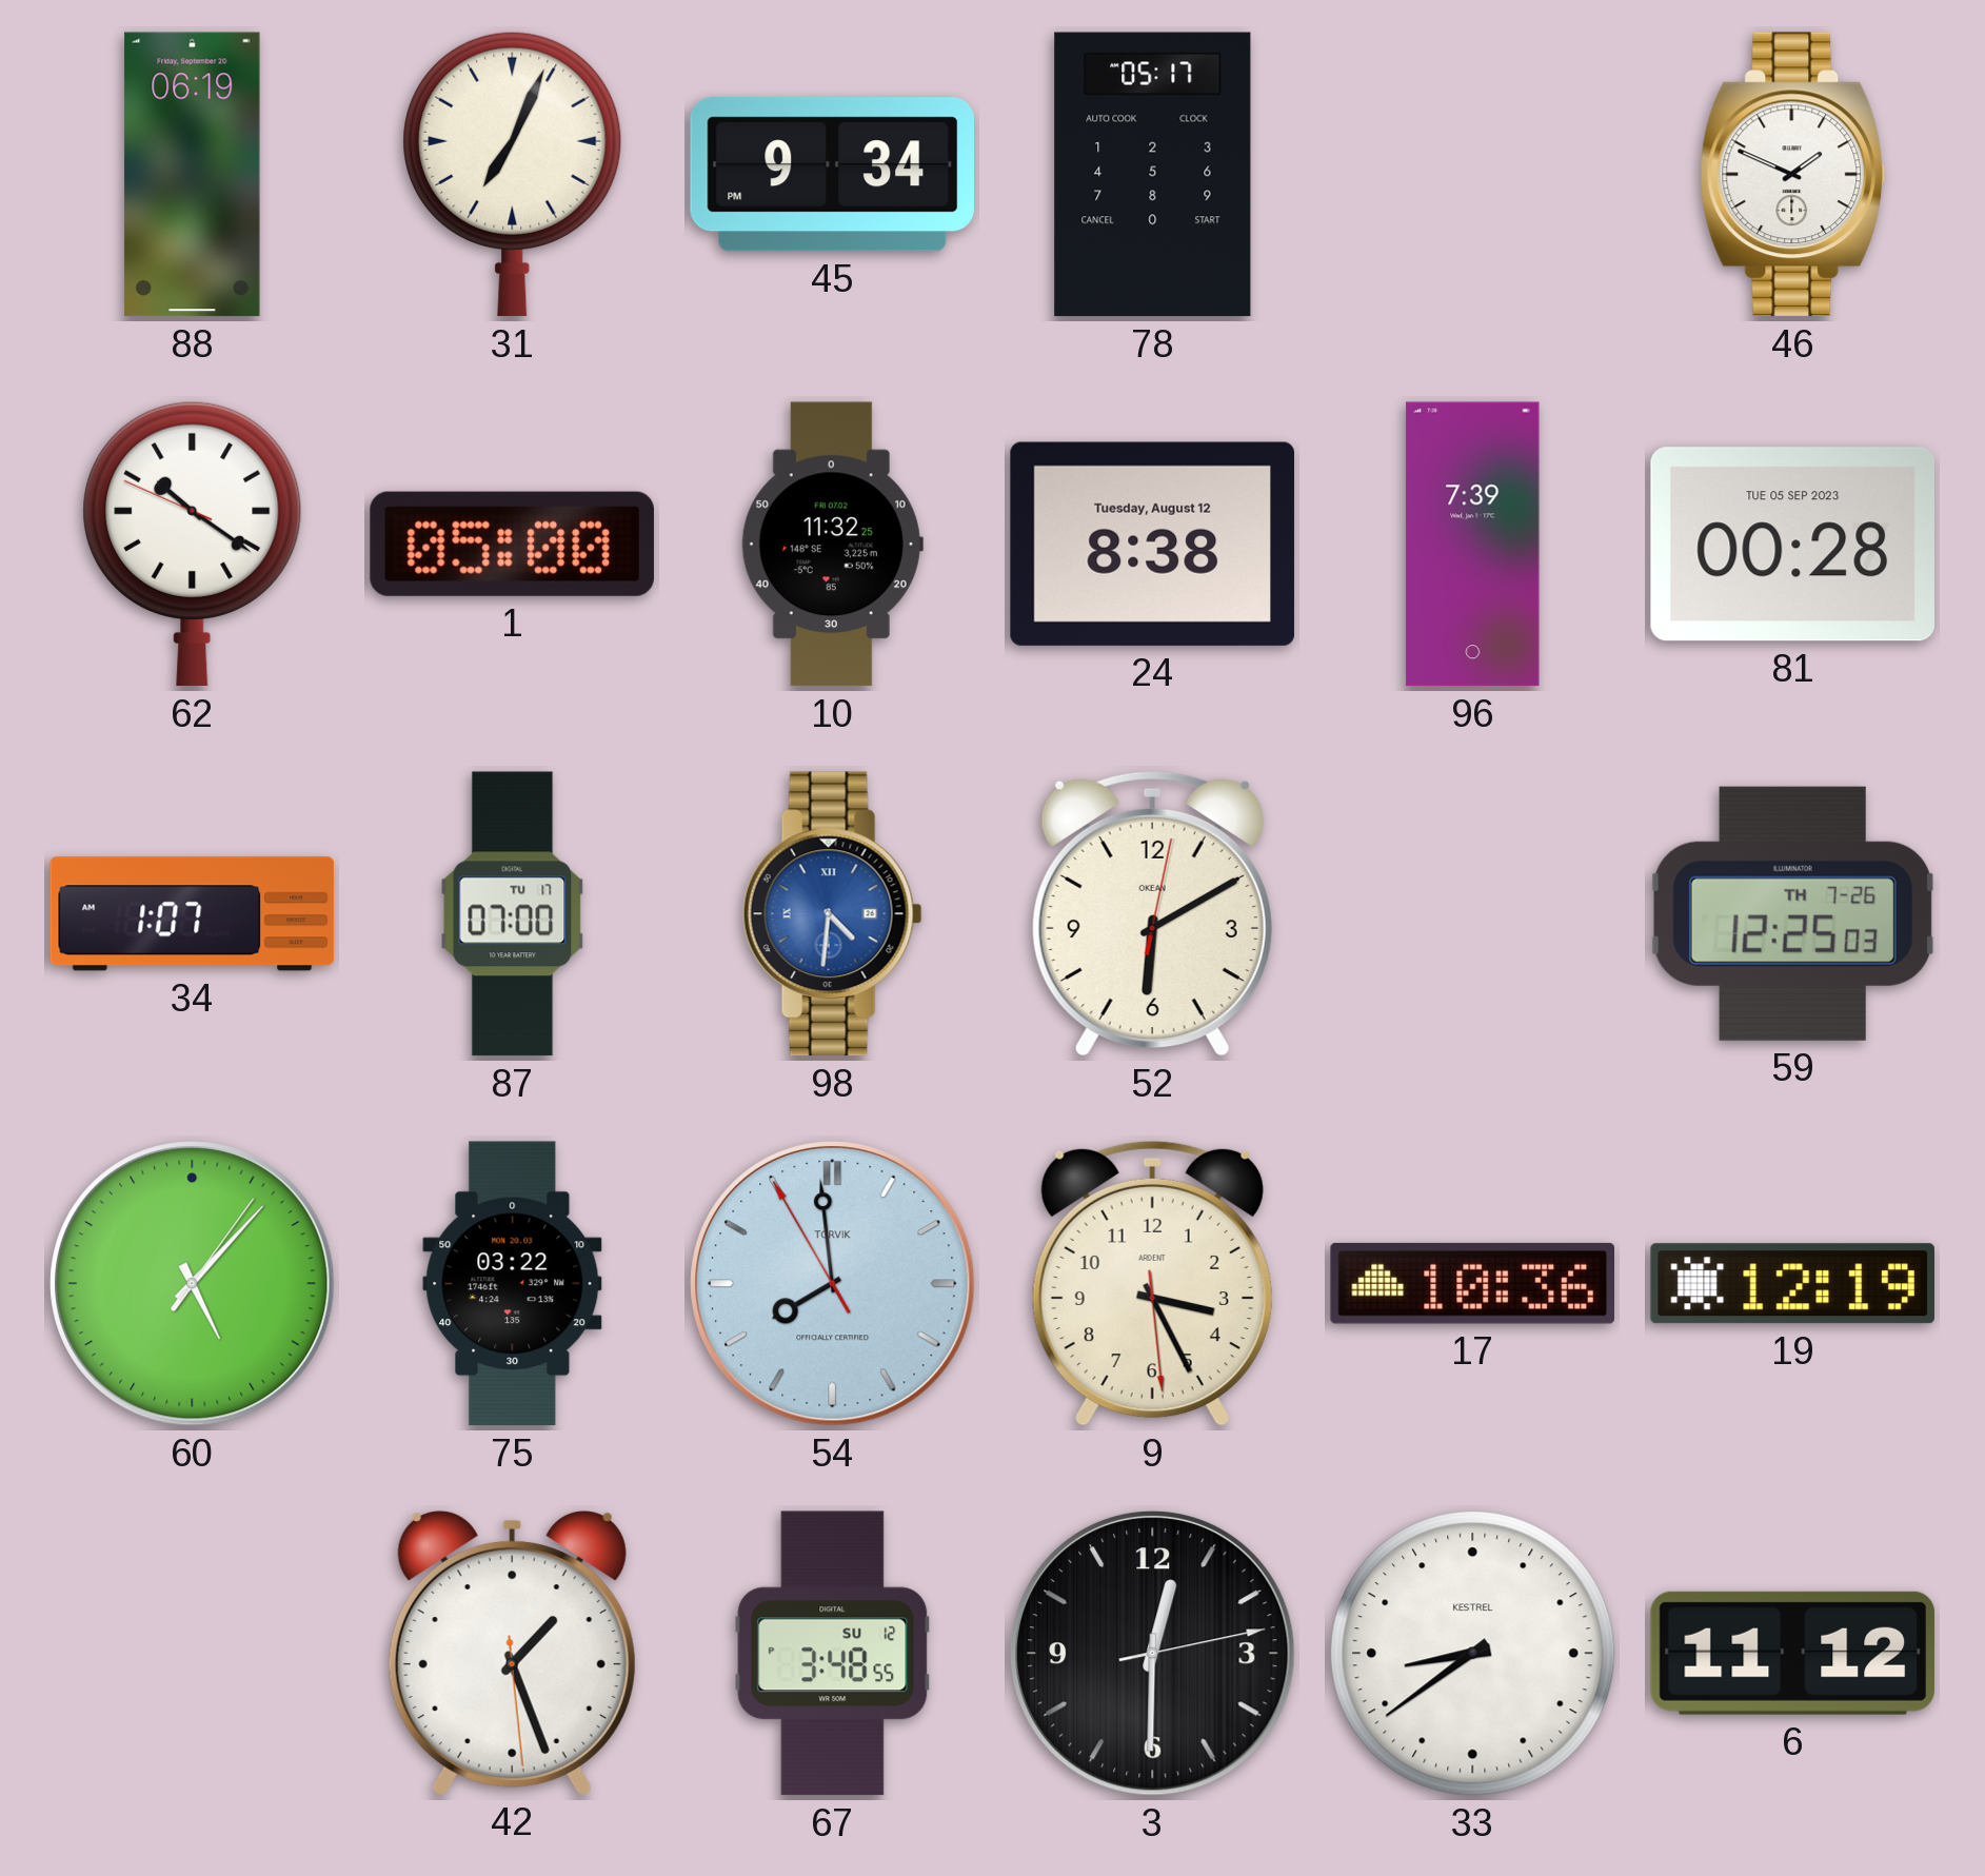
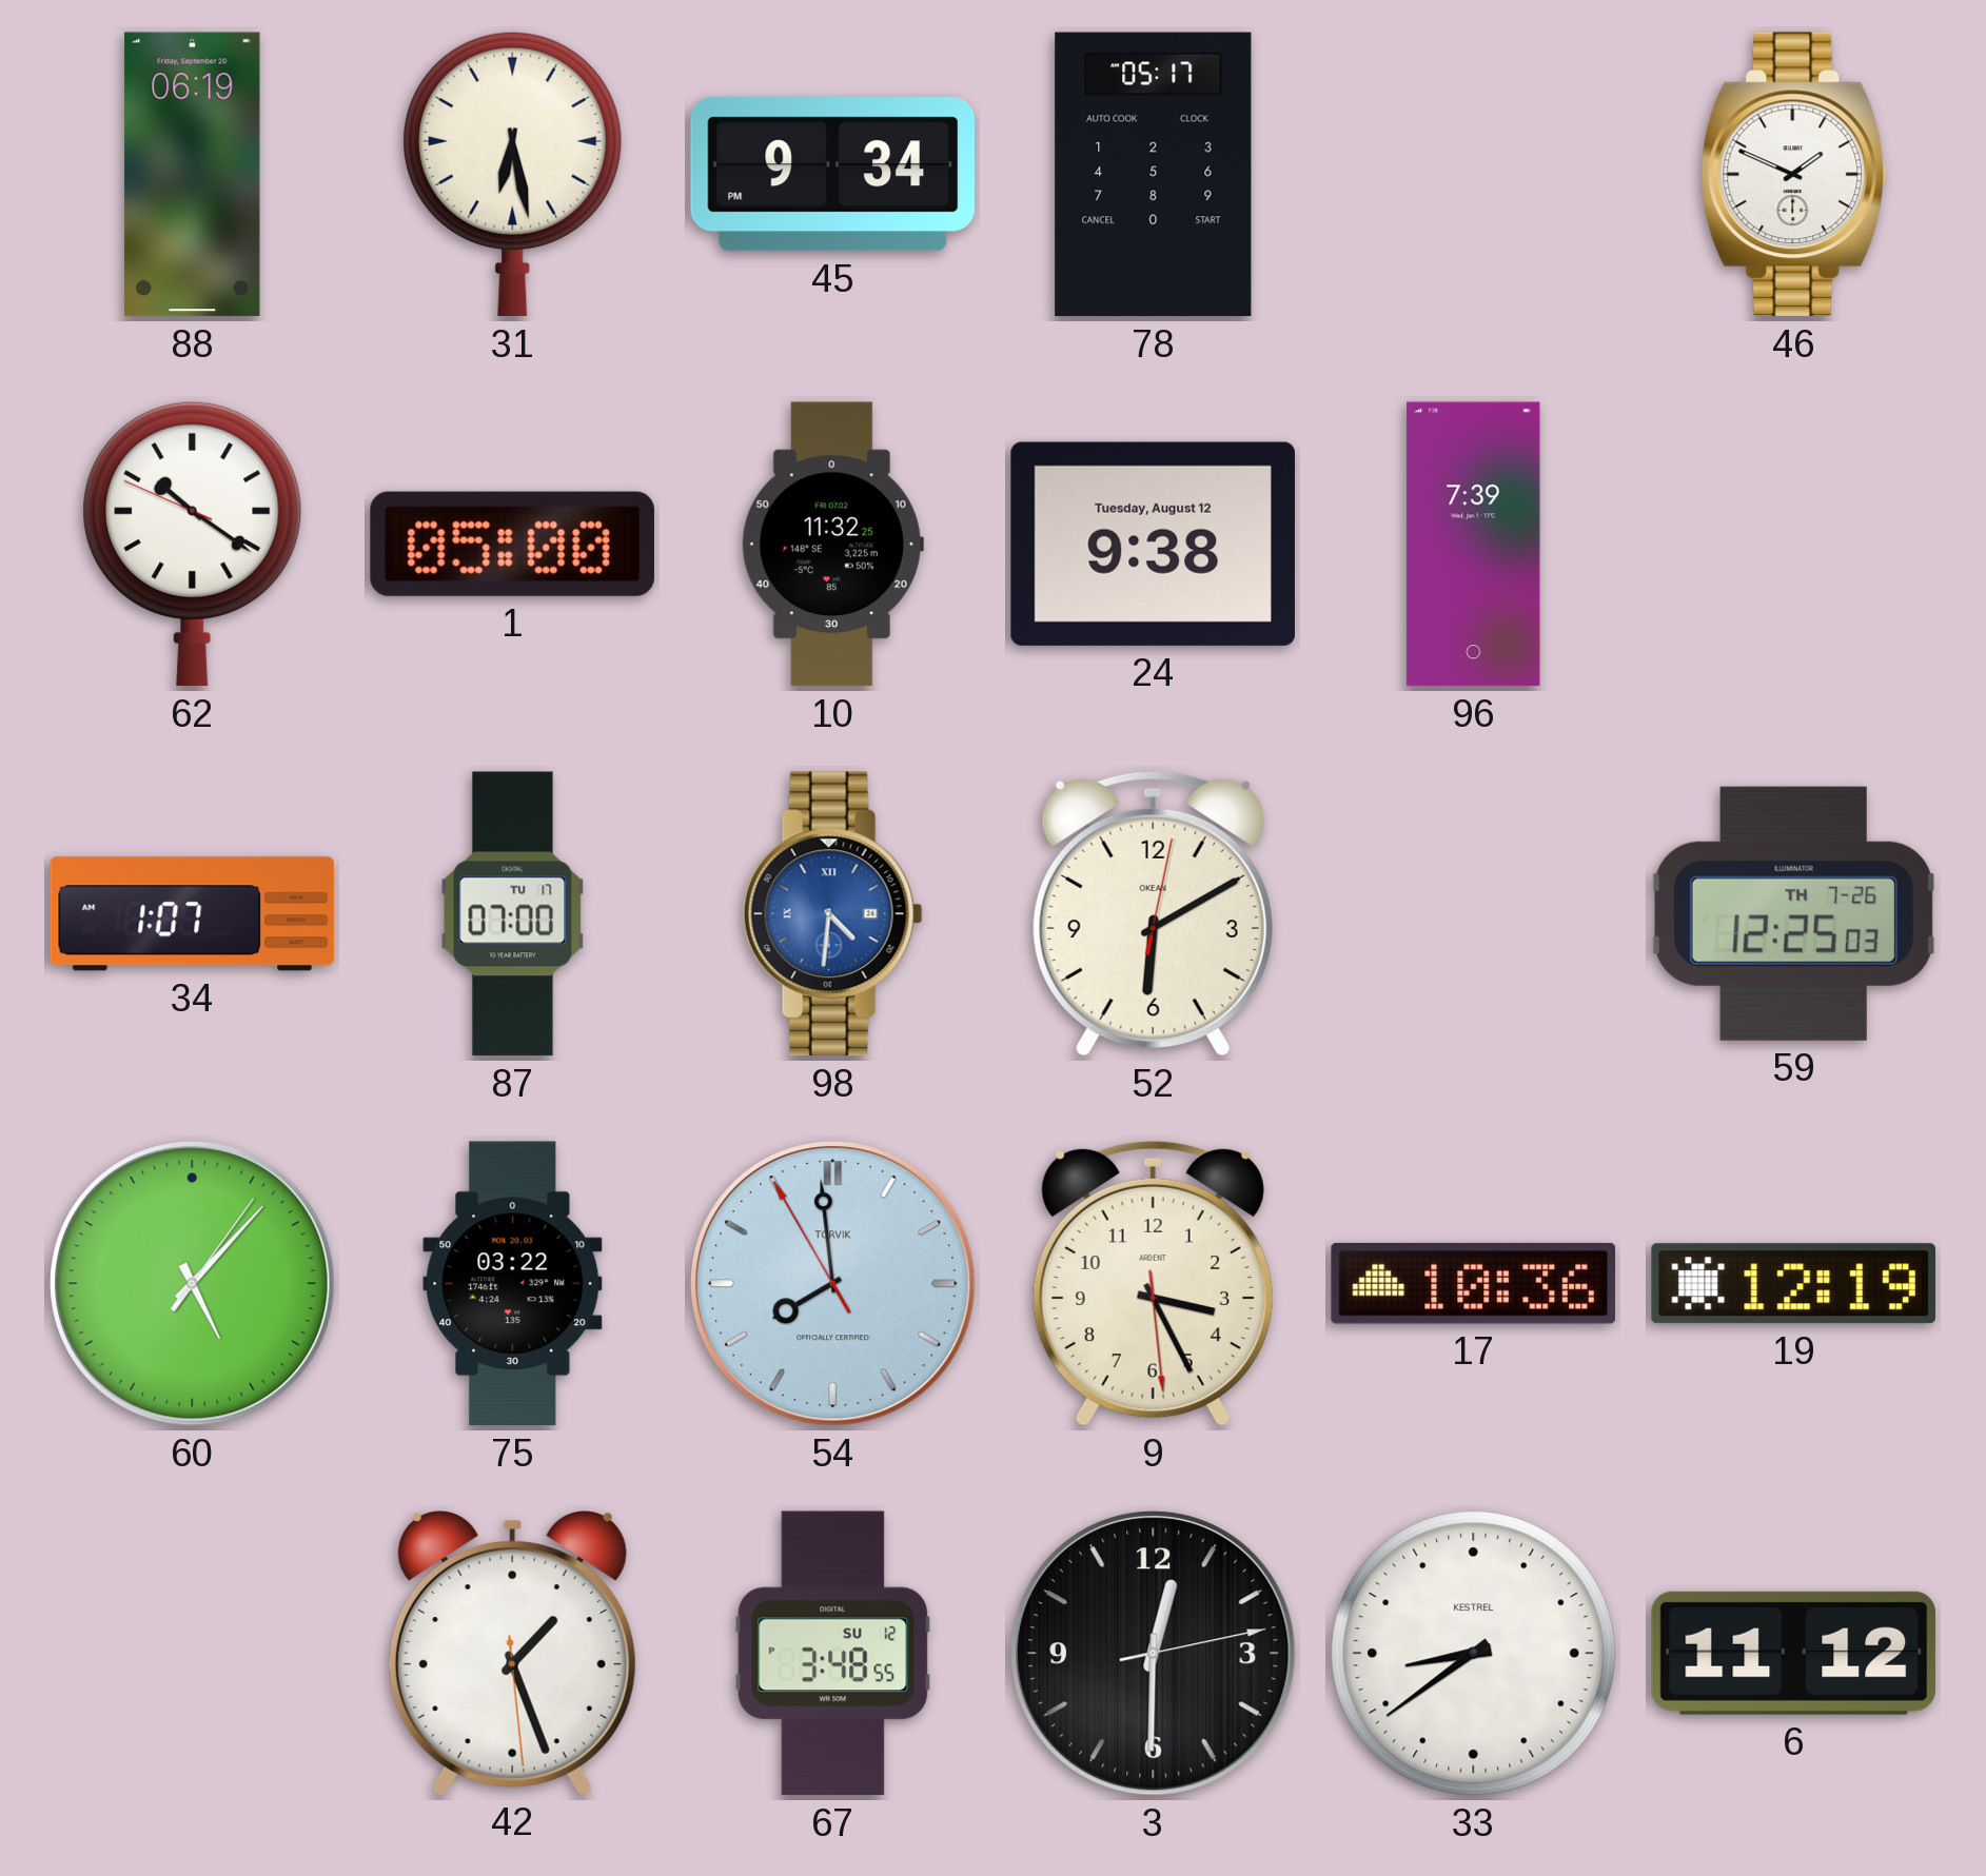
31: 7:04 -> 6:28 (513, 174)
24: 8:38 -> 9:38 (1153, 544)
81: 00:28 -> none (1792, 545)
